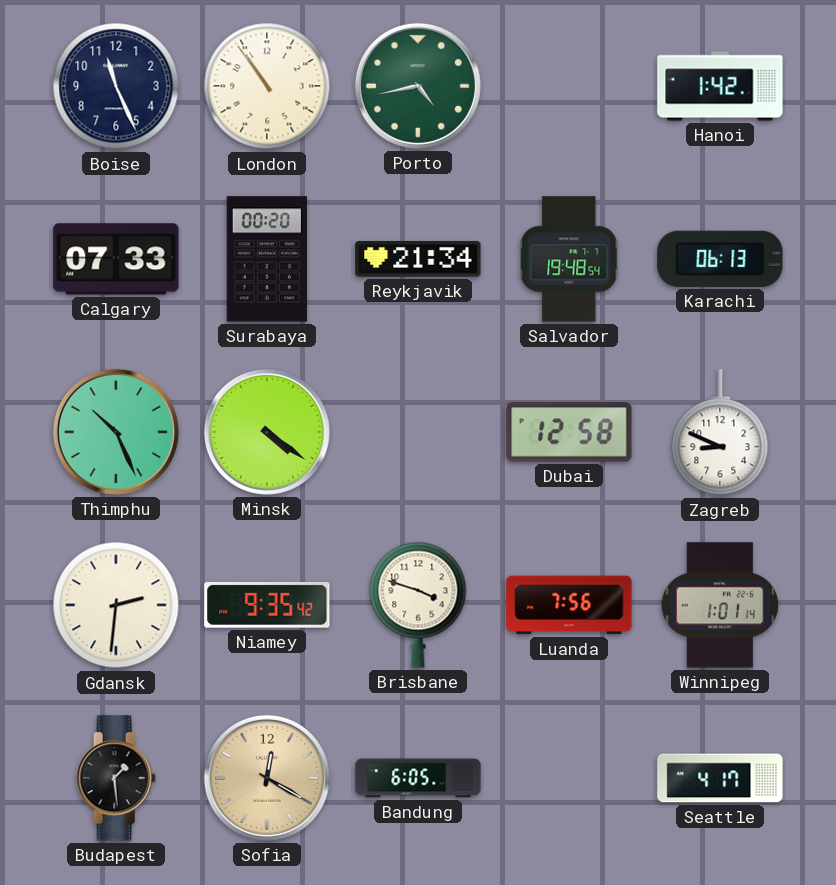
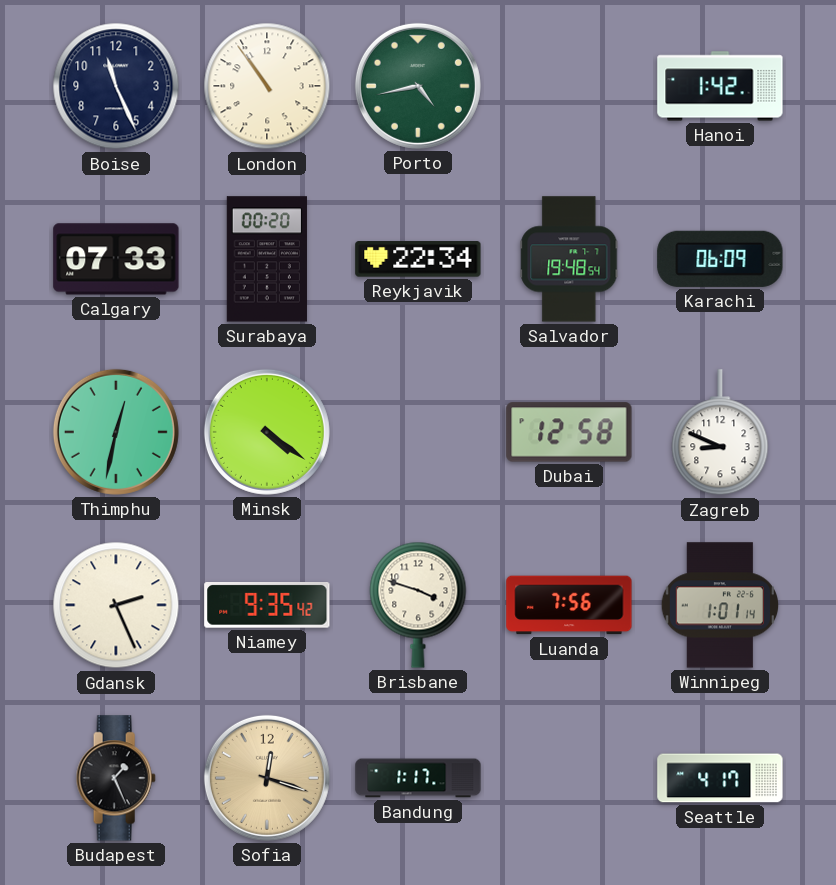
Reykjavik: 21:34 -> 22:34 (418, 259)
Karachi: 06:13 -> 06:09 (720, 259)
Thimphu: 10:26 -> 12:32 (116, 432)
Gdansk: 2:31 -> 2:26 (116, 605)
Budapest: 1:29 -> 1:26 (116, 778)
Sofia: 12:20 -> 12:18 (267, 778)
Bandung: 6:05 -> 1:17 (418, 778)
